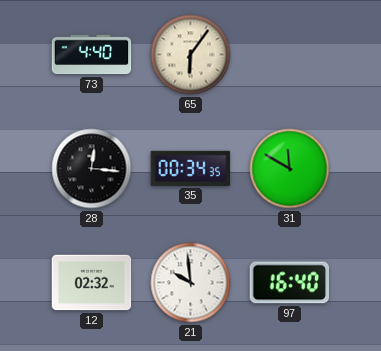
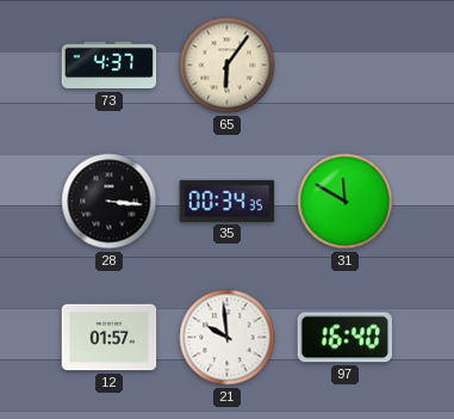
73: 4:40 -> 4:37 (110, 66)
28: 12:16 -> 3:16 (110, 202)
12: 02:32 -> 01:57 (110, 338)
